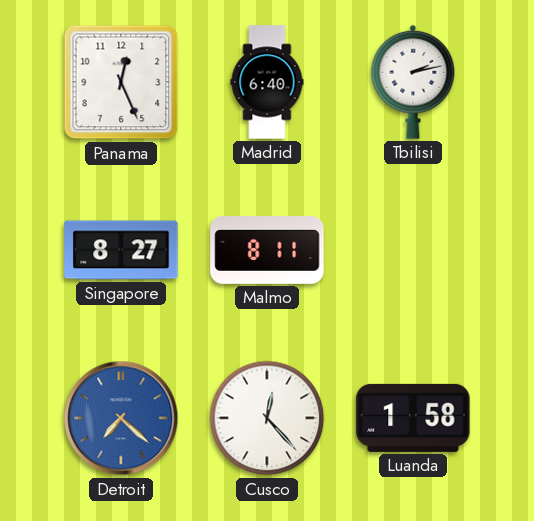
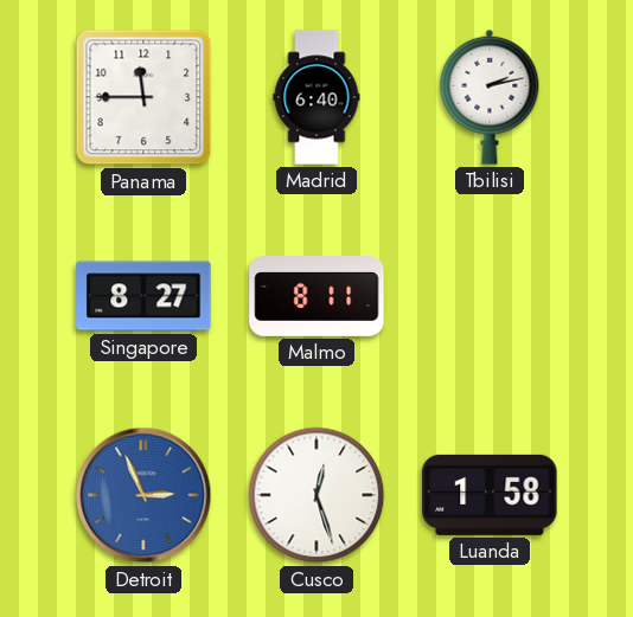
Panama: 12:26 -> 11:45 (143, 97)
Detroit: 7:22 -> 2:56 (143, 495)
Cusco: 12:23 -> 12:27 (316, 495)
